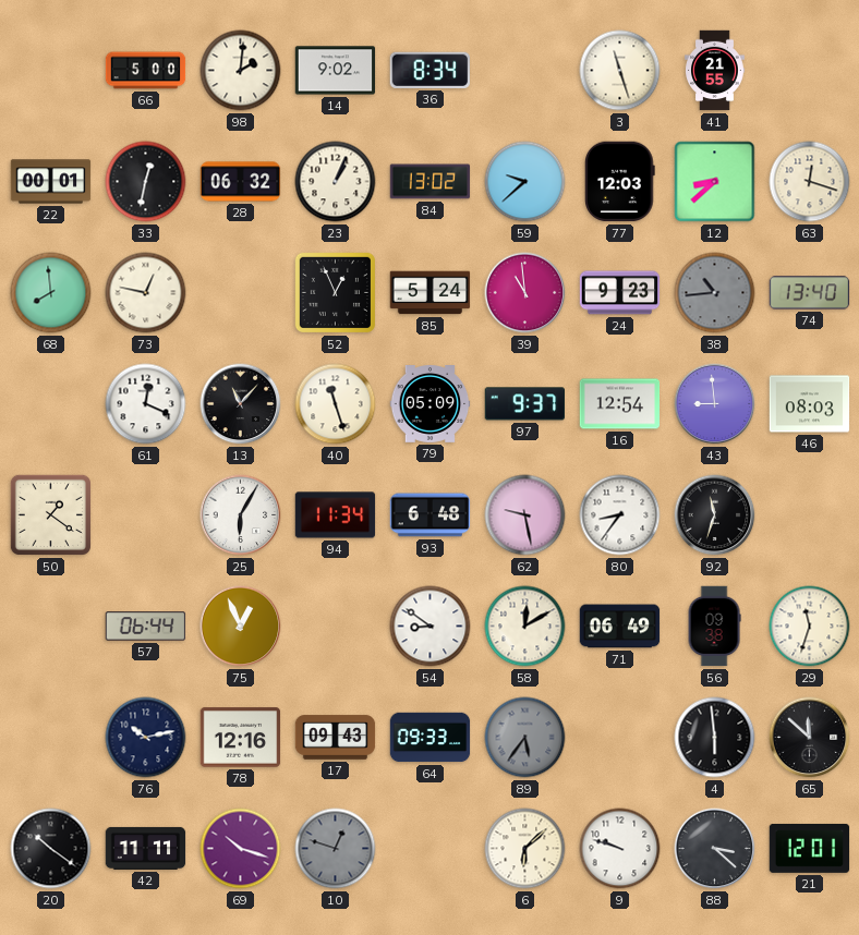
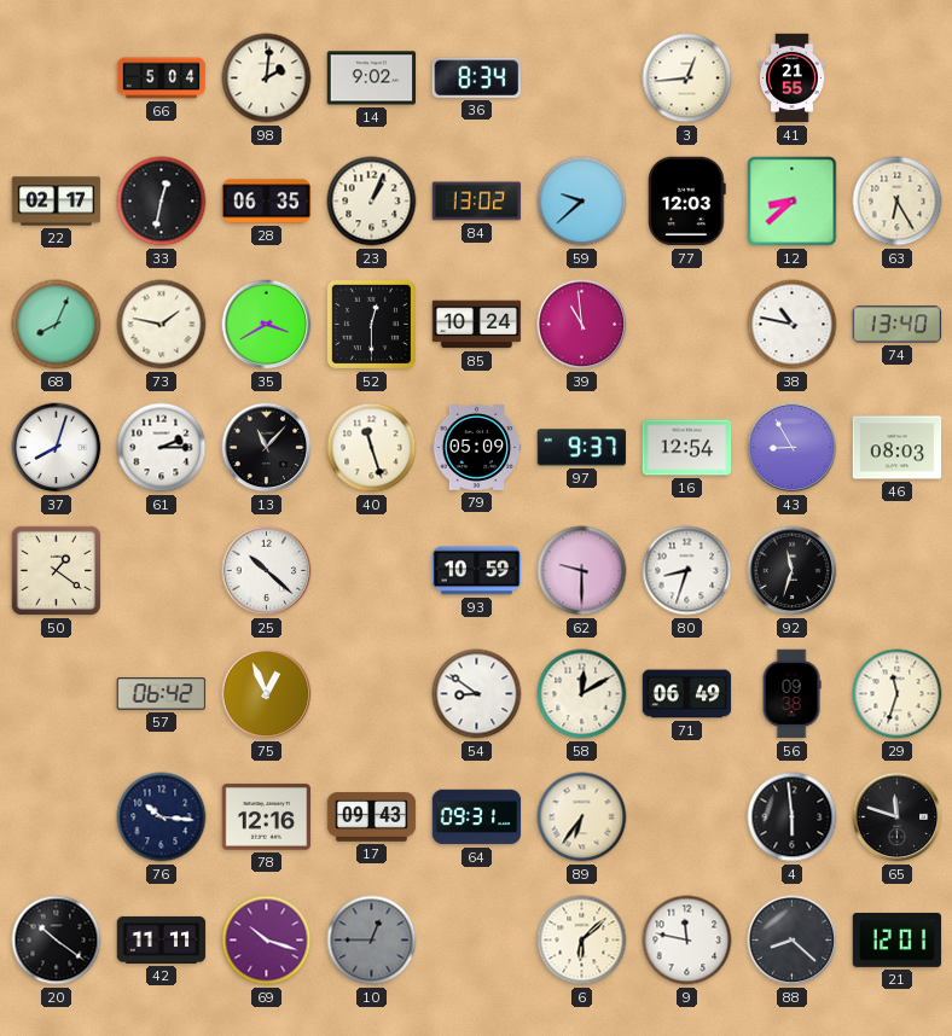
66: 5:00 -> 5:04 (162, 78)
3: 11:27 -> 12:44 (687, 78)
22: 00:01 -> 02:17 (57, 202)
28: 06:32 -> 06:35 (267, 202)
63: 12:18 -> 6:25 (898, 202)
68: 7:59 -> 8:04 (57, 325)
73: 12:47 -> 1:47 (162, 325)
35: none -> 3:40 (267, 325)
52: 12:56 -> 12:30 (371, 324)
85: 5:24 -> 10:24 (477, 325)
24: 9:23 -> none (620, 293)
38: 10:44 -> 10:47 (793, 325)
38 dial: grey -> white (793, 325)
37: none -> 8:03 (57, 448)
61: 12:19 -> 2:15 (162, 448)
43: 8:59 -> 8:55 (793, 448)
25: 6:05 -> 10:22 (267, 571)
94: 11:34 -> none (336, 515)
93: 6:48 -> 10:59 (477, 571)
62: 9:28 -> 9:30 (582, 571)
80: 8:36 -> 8:33 (687, 571)
57: 06:44 -> 06:42 (162, 694)
76: 10:13 -> 10:16 (162, 817)
64: 09:33 -> 09:31 (477, 817)
89: 5:36 -> 6:36 (582, 817)
89 dial: grey -> cream (582, 817)
65: 11:52 -> 11:48 (898, 817)
10: 12:48 -> 12:45 (372, 941)
9: 9:48 -> 11:47 (687, 941)
88: 3:22 -> 8:22 (793, 941)
